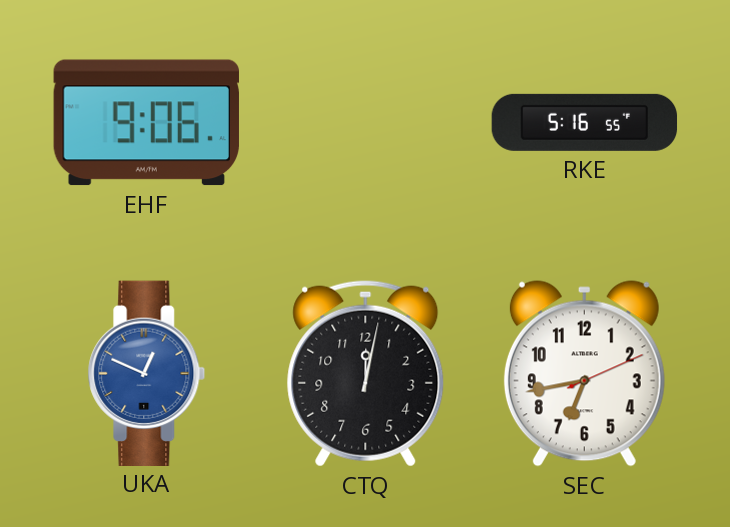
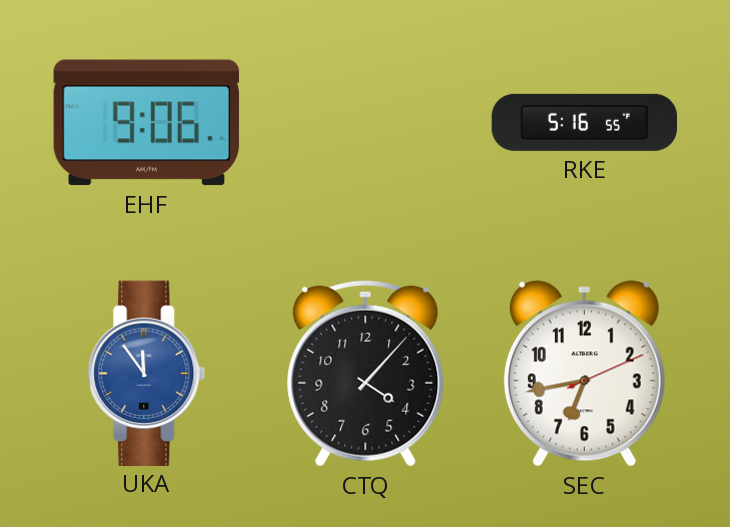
UKA: 12:49 -> 11:54 (147, 373)
CTQ: 12:02 -> 4:07 (366, 373)
